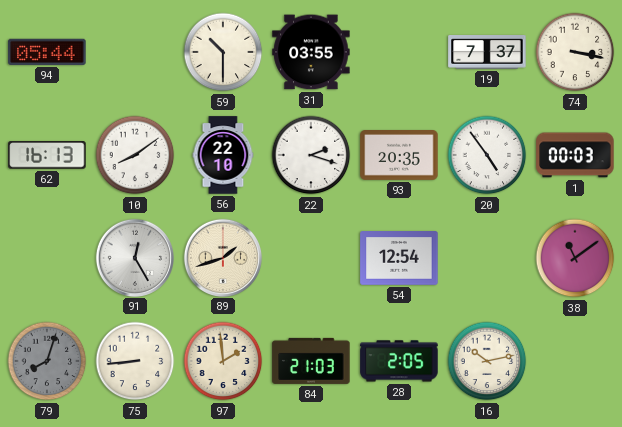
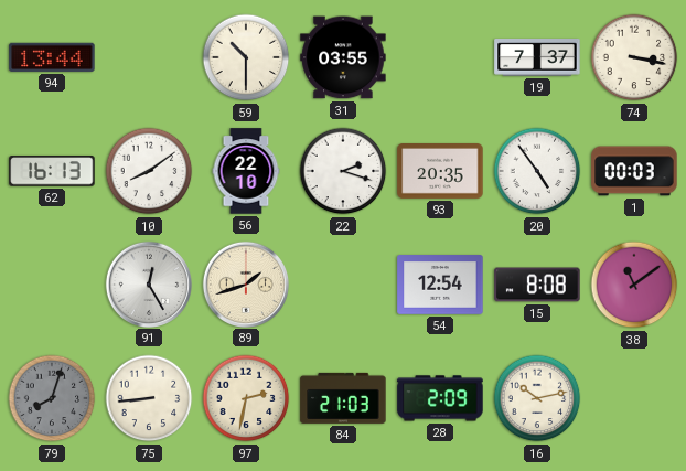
94: 05:44 -> 13:44 (52, 57)
15: none -> 8:08 (537, 285)
97: 1:59 -> 2:32 (246, 398)
28: 2:05 -> 2:09 (440, 398)
